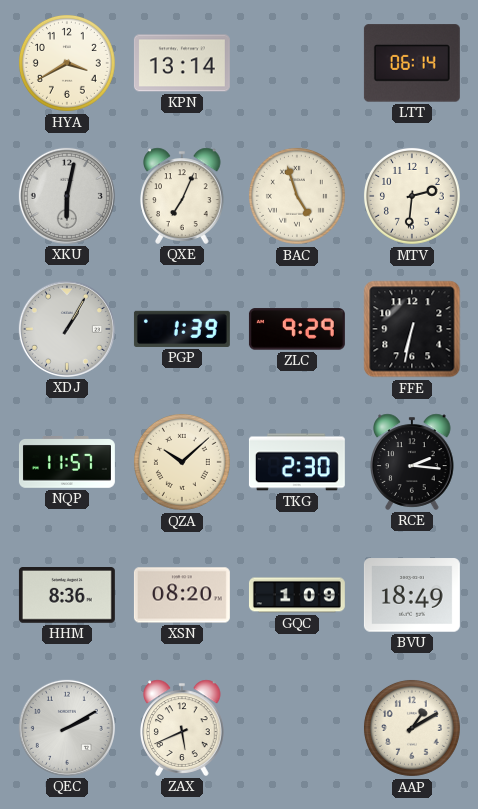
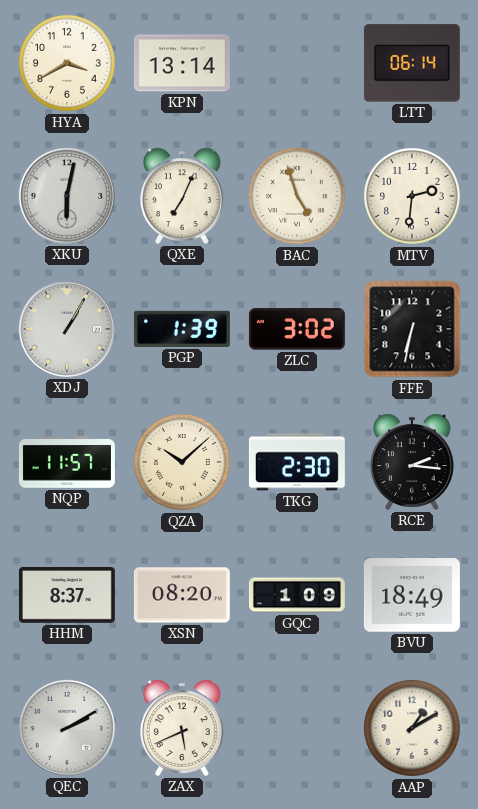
ZLC: 9:29 -> 3:02 (297, 329)
HHM: 8:36 -> 8:37 (67, 596)
